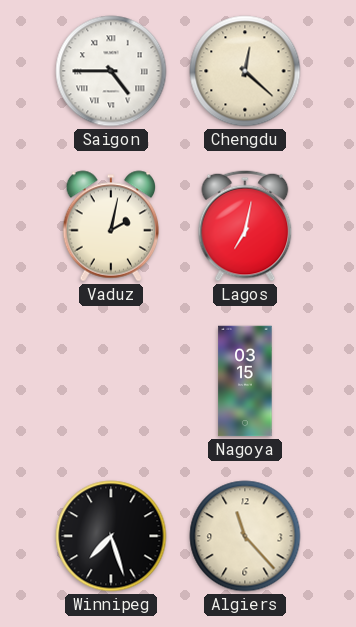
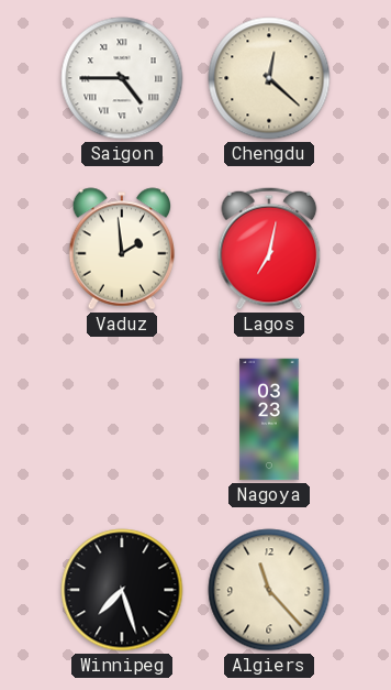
Vaduz: 2:02 -> 1:59 (122, 249)
Nagoya: 03:15 -> 03:23 (269, 419)
